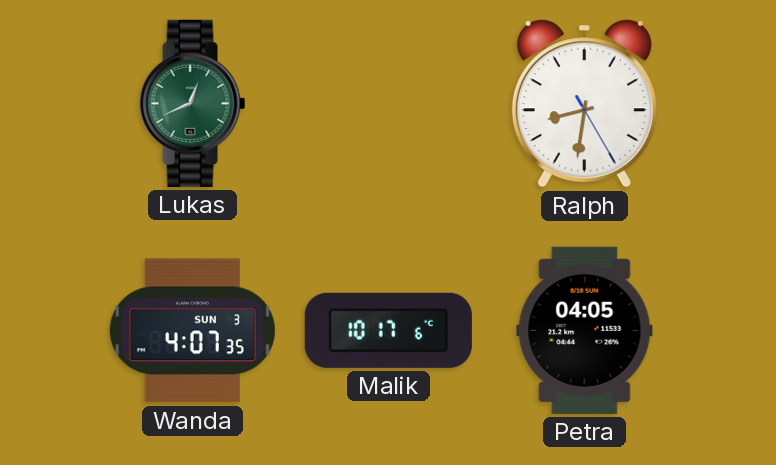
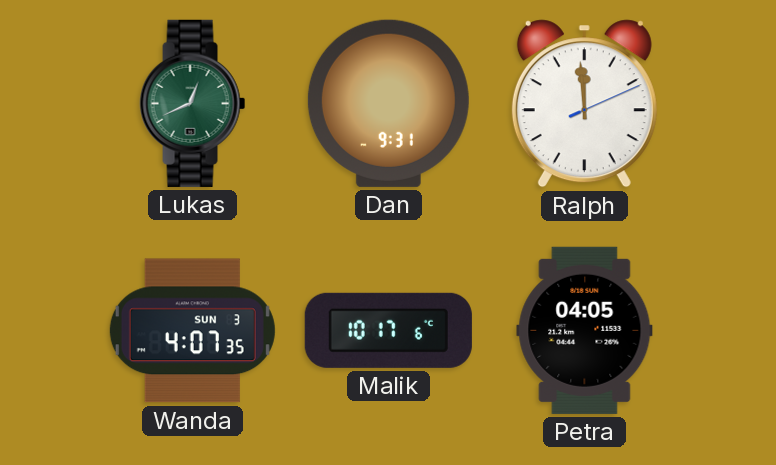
Dan: none -> 9:31 (388, 103)
Ralph: 8:31 -> 11:59 (584, 104)
